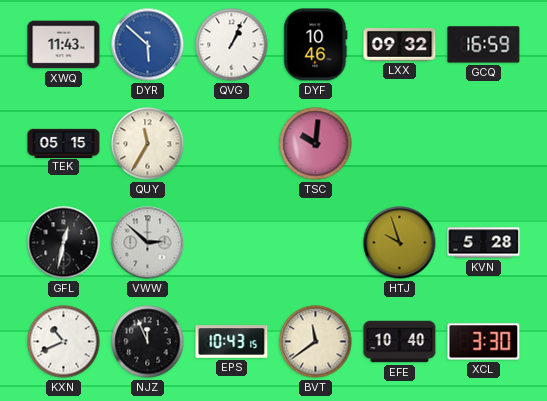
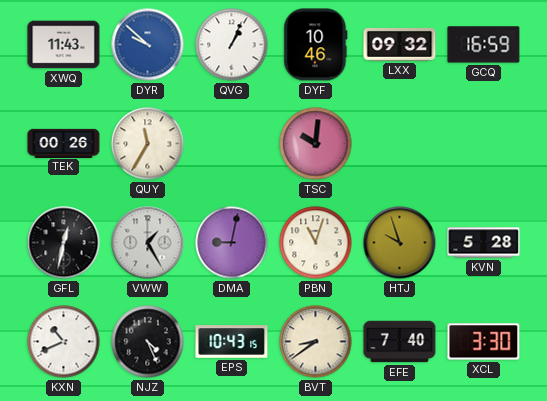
DYR: 5:52 -> 9:52 (148, 45)
TEK: 05:15 -> 00:26 (64, 143)
VWW: 2:52 -> 1:25 (148, 243)
DMA: none -> 9:02 (232, 243)
PBN: none -> 11:03 (316, 243)
NJZ: 11:56 -> 4:26 (148, 342)
BVT: 11:39 -> 8:39 (316, 342)
EFE: 10:40 -> 7:40 (400, 342)
